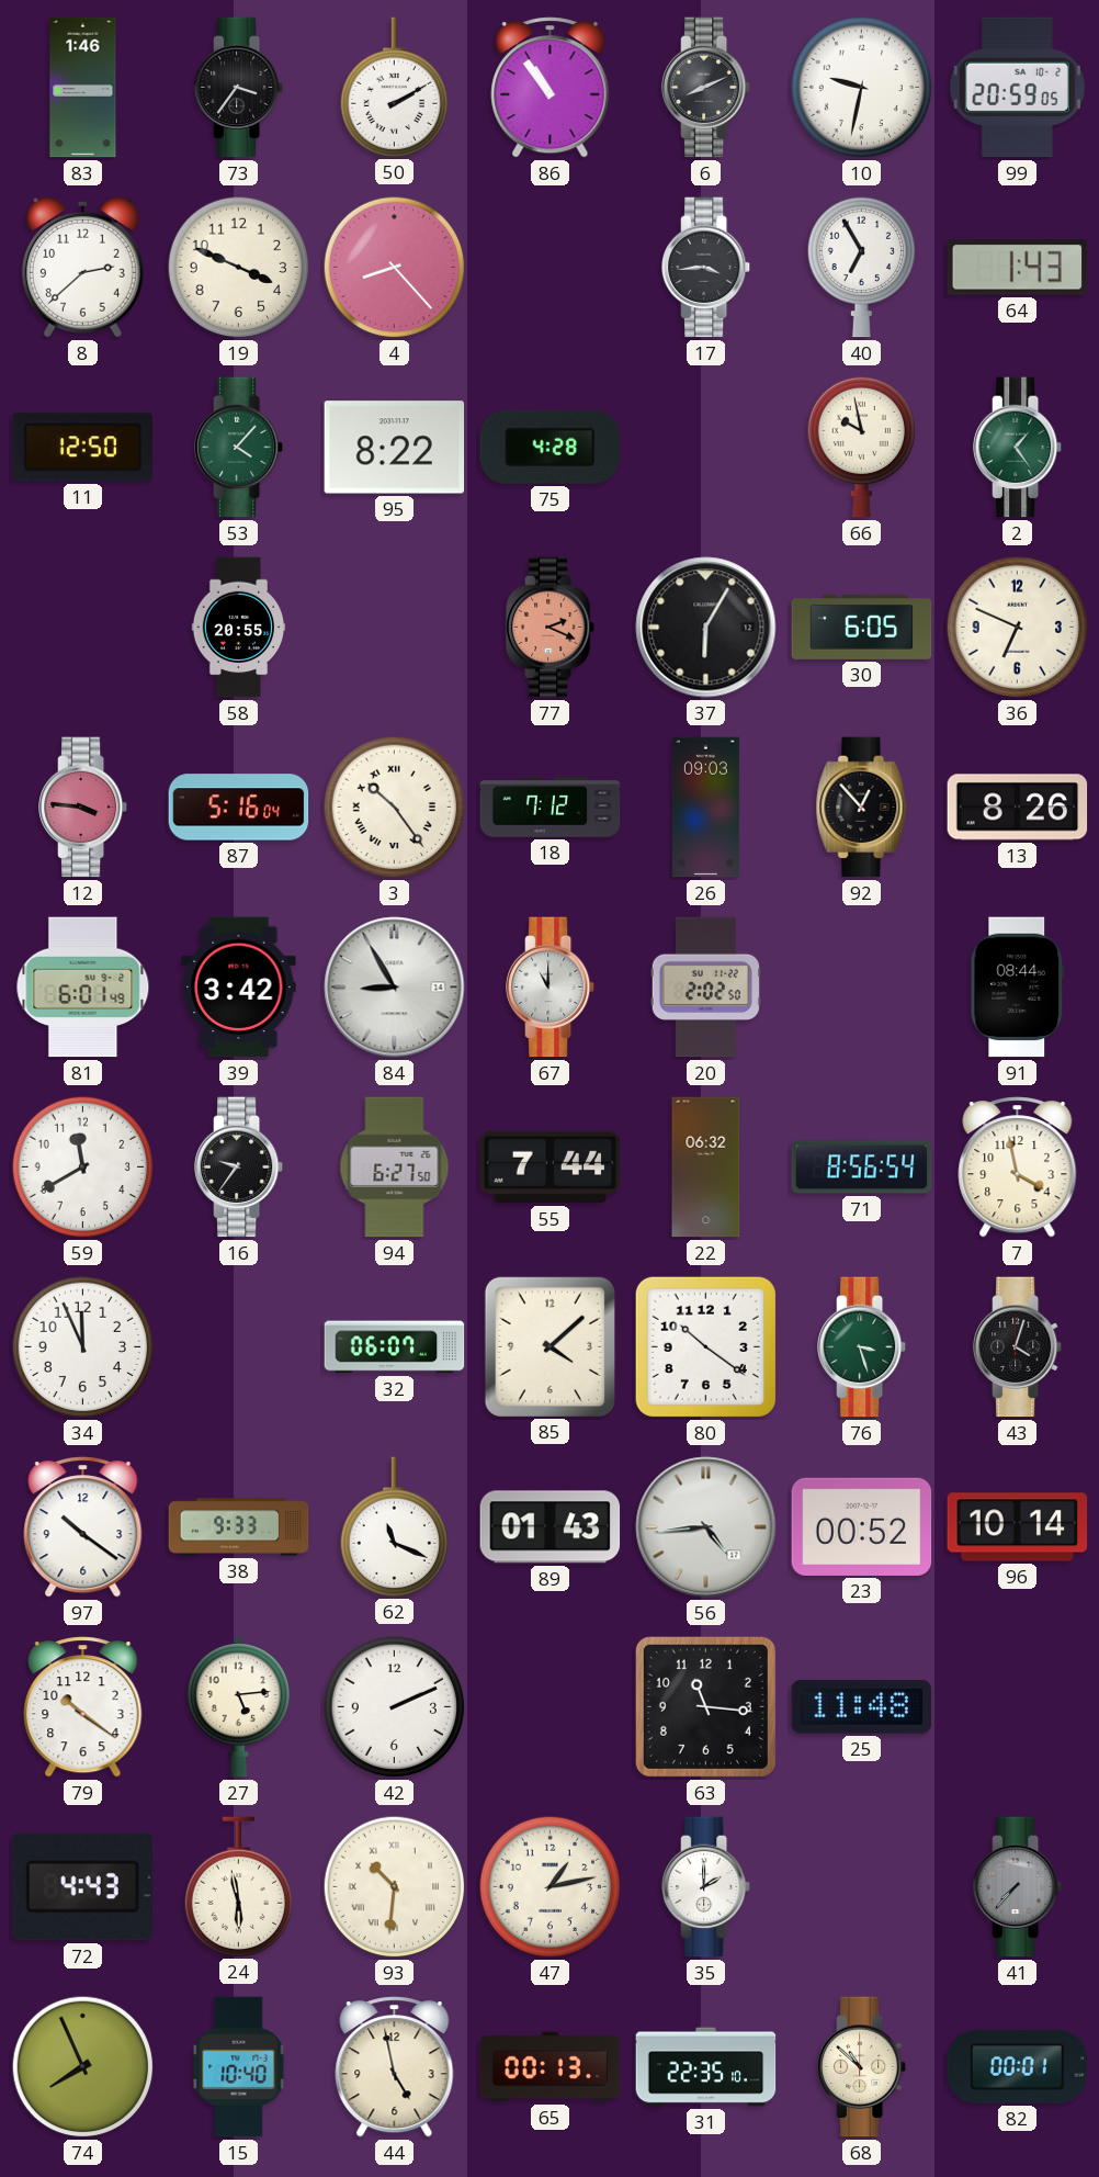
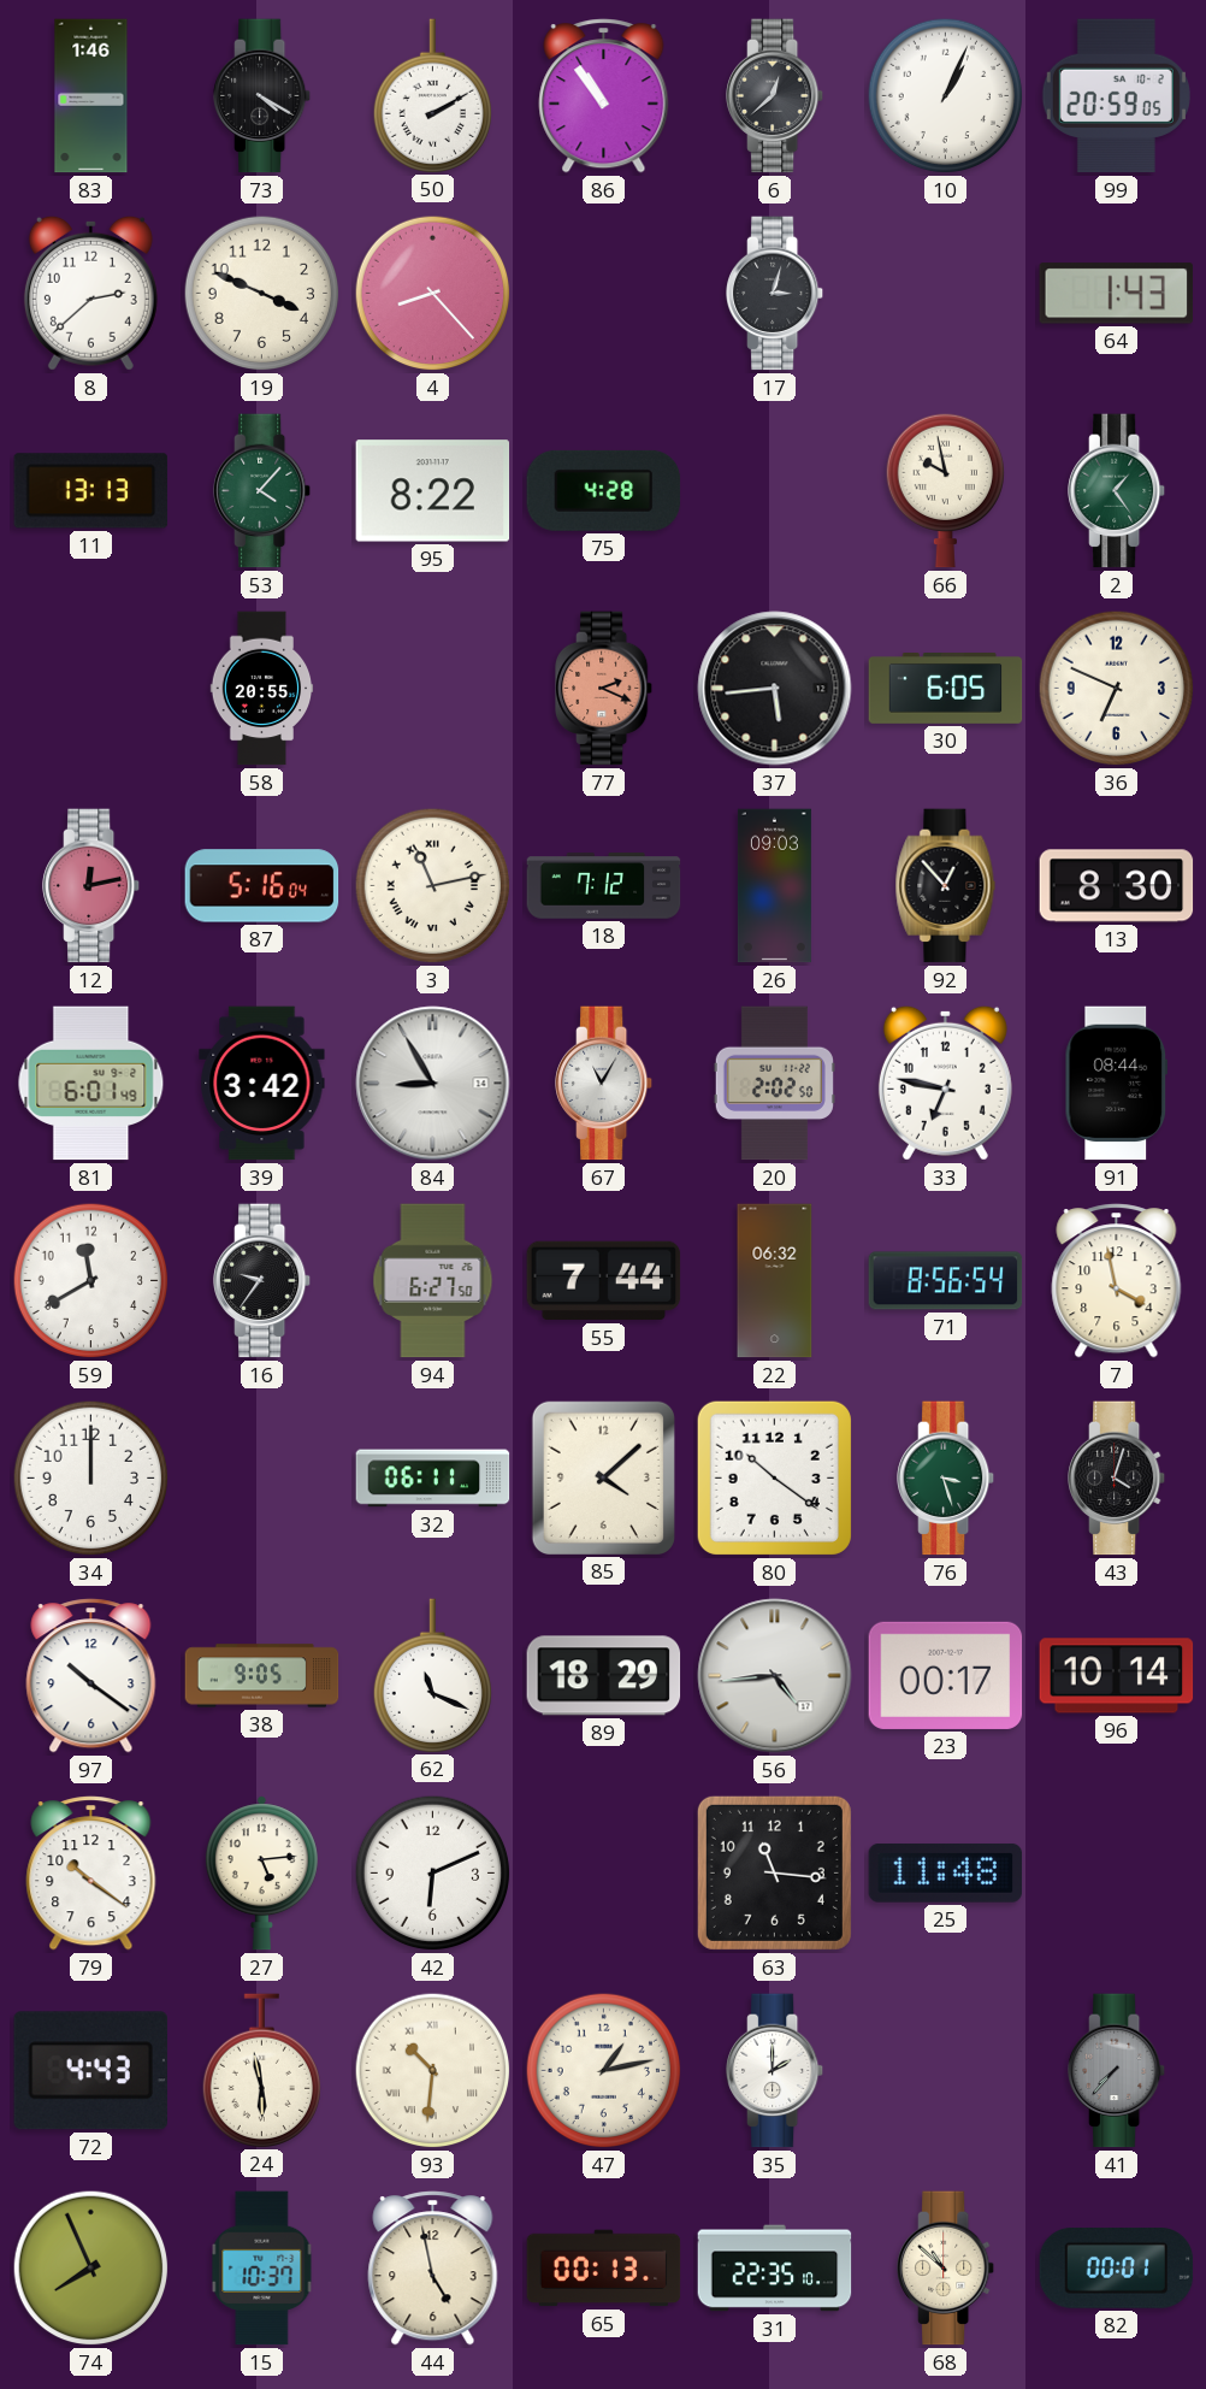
73: 3:36 -> 4:20 (264, 96)
6: 8:11 -> 12:38 (776, 96)
10: 9:32 -> 1:04 (946, 96)
17: 3:44 -> 3:03 (776, 294)
40: 6:55 -> none (861, 267)
11: 12:50 -> 13:13 (91, 491)
37: 6:05 -> 5:44 (775, 689)
12: 3:46 -> 12:13 (93, 886)
3: 10:24 -> 11:13 (433, 886)
13: 8:26 -> 8:30 (1117, 886)
67: 11:00 -> 11:05 (605, 1084)
33: none -> 6:47 (945, 1083)
34: 11:56 -> 12:00 (91, 1479)
32: 06:07 -> 06:11 (433, 1479)
38: 9:33 -> 9:05 (262, 1676)
89: 01:43 -> 18:29 (604, 1676)
23: 00:52 -> 00:17 (946, 1675)
42: 2:11 -> 6:11 (433, 1874)
15: 10:40 -> 10:37 (262, 2269)
